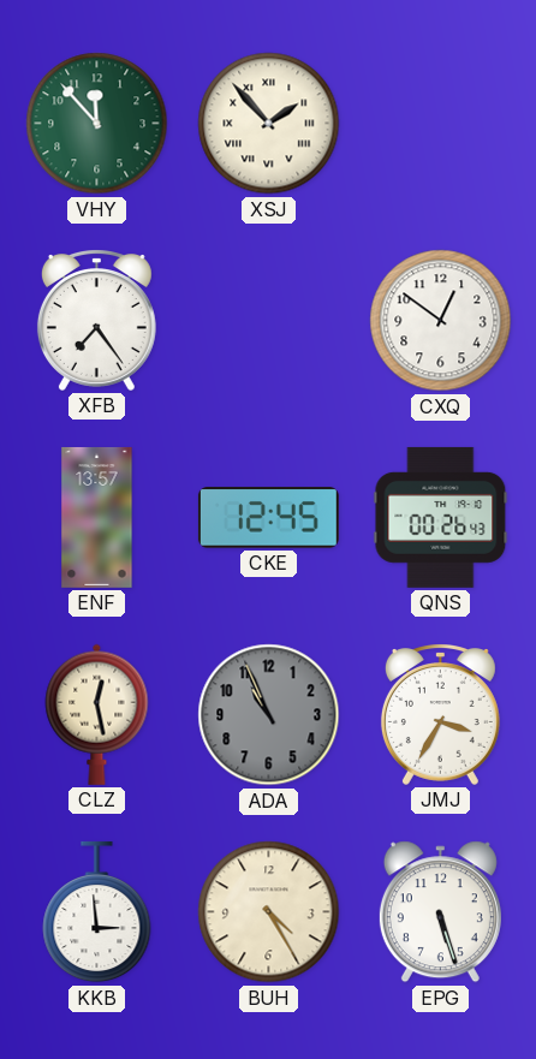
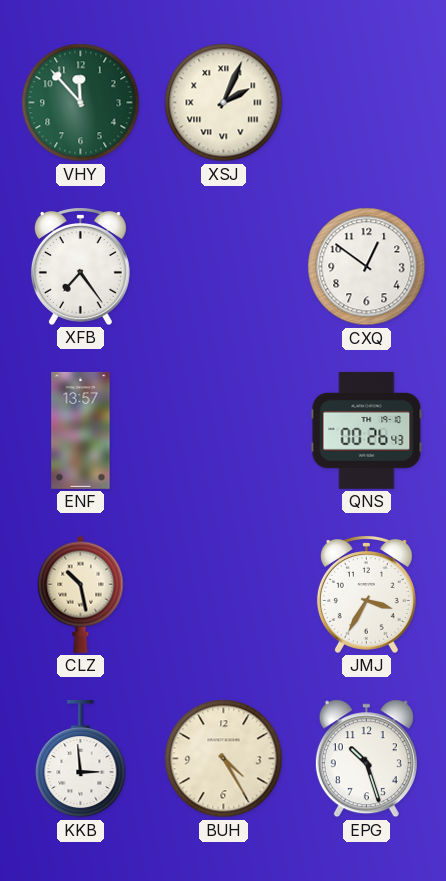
XSJ: 1:53 -> 2:04 (224, 103)
CKE: 12:45 -> none (268, 518)
CLZ: 12:28 -> 10:28 (81, 594)
ADA: 10:56 -> none (269, 715)
EPG: 5:27 -> 10:27 (366, 759)
